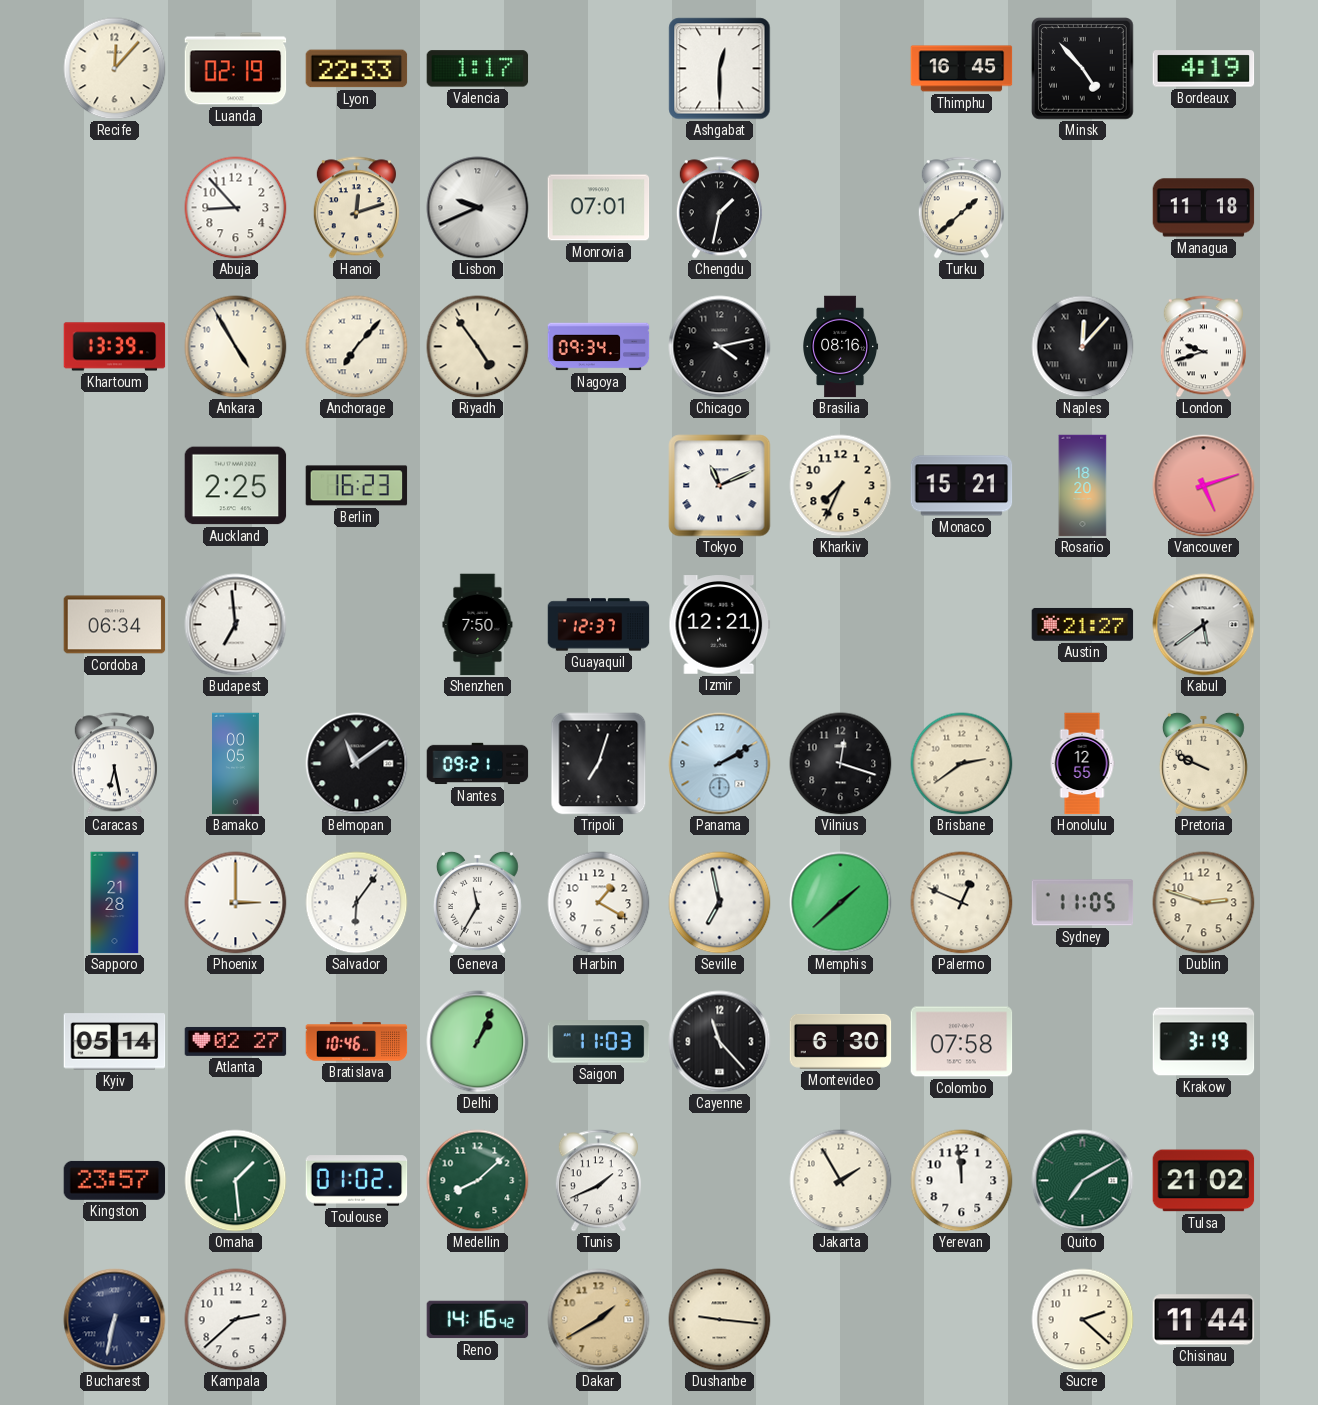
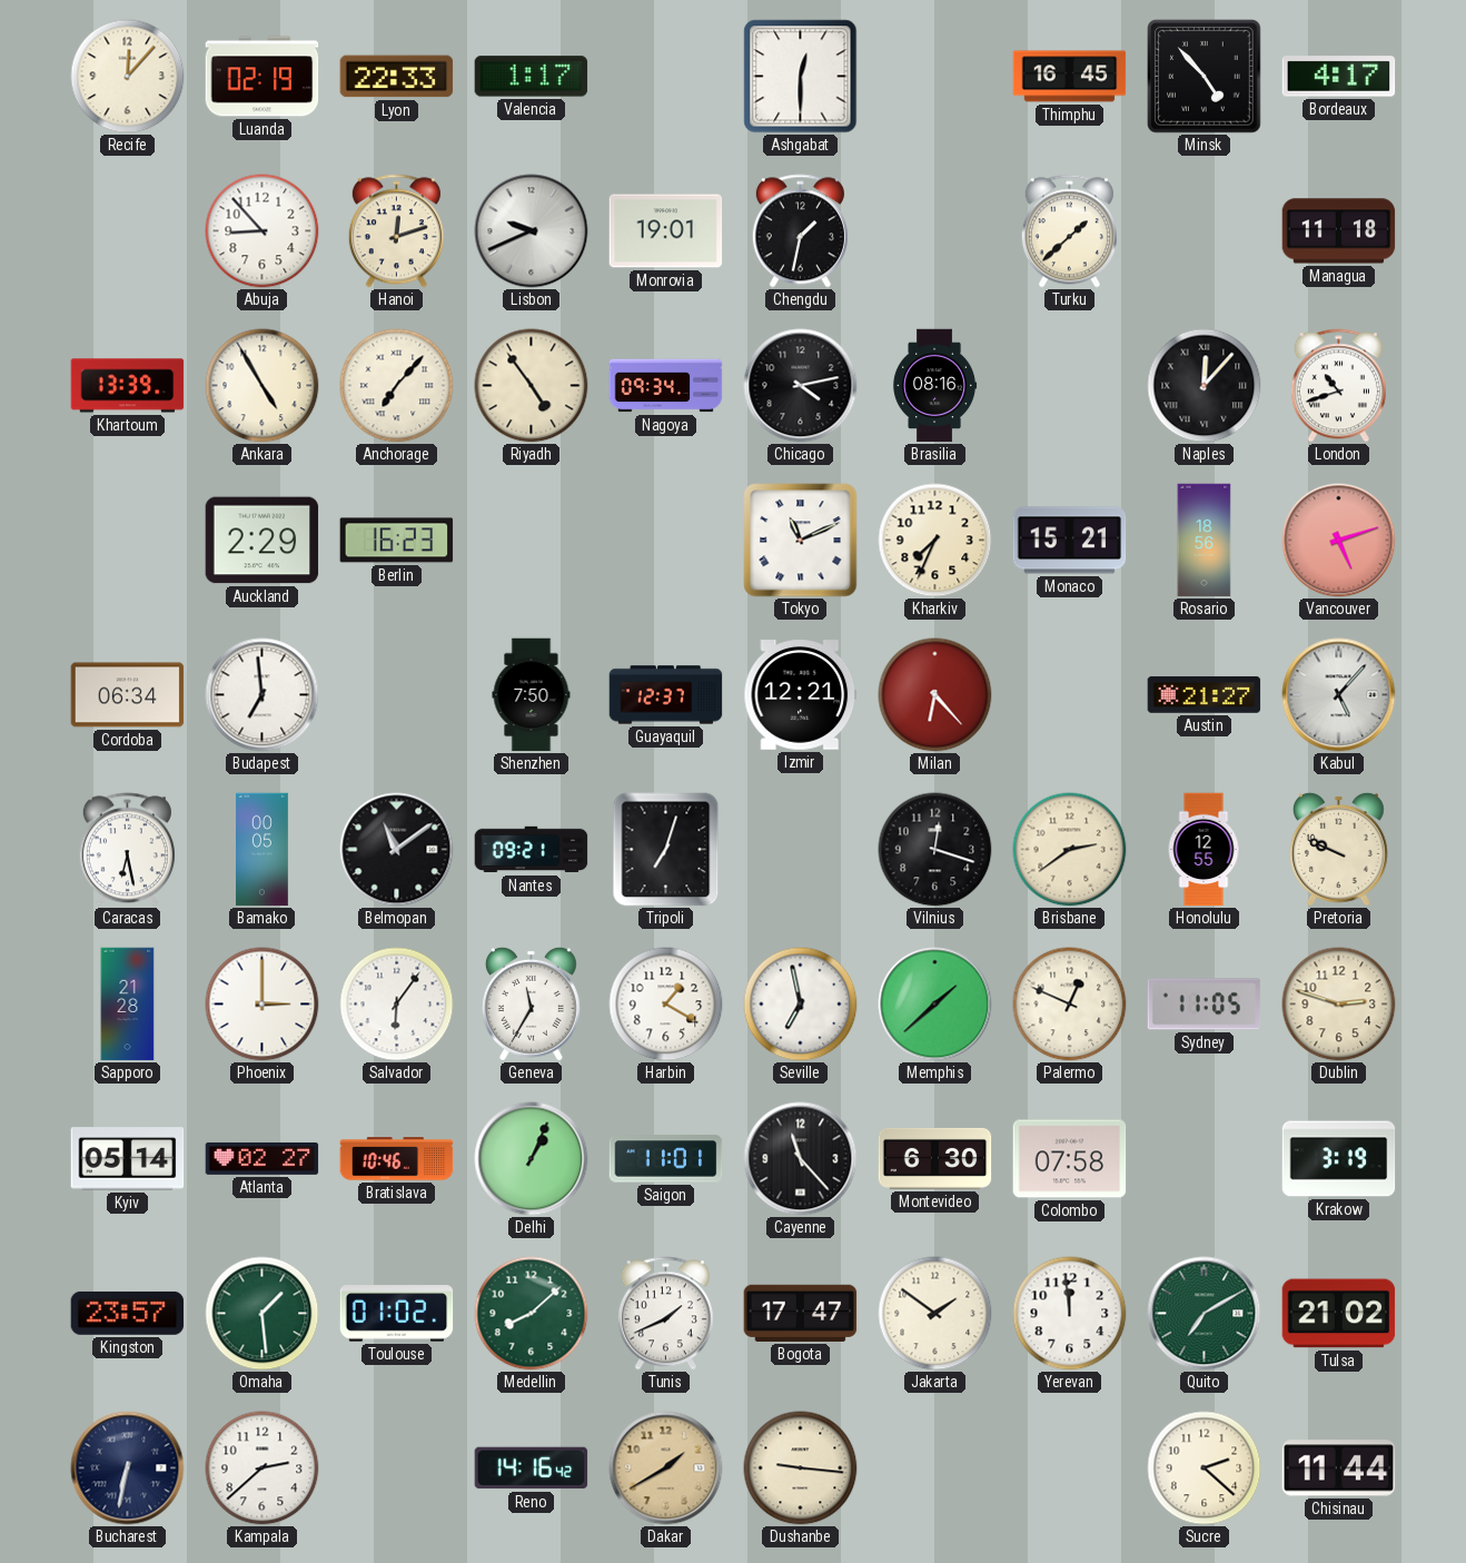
Bordeaux: 4:19 -> 4:17 (1339, 77)
Monrovia: 07:01 -> 19:01 (666, 231)
London: 9:42 -> 10:42 (1338, 386)
Auckland: 2:25 -> 2:29 (263, 541)
Rosario: 18:20 -> 18:56 (1205, 541)
Milan: none -> 6:23 (935, 695)
Kabul: 5:39 -> 5:07 (1339, 695)
Panama: 2:10 -> none (720, 764)
Saigon: 11:03 -> 11:01 (666, 1159)
Bogota: none -> 17:47 (801, 1313)
Jakarta: 1:55 -> 1:51 (935, 1314)
